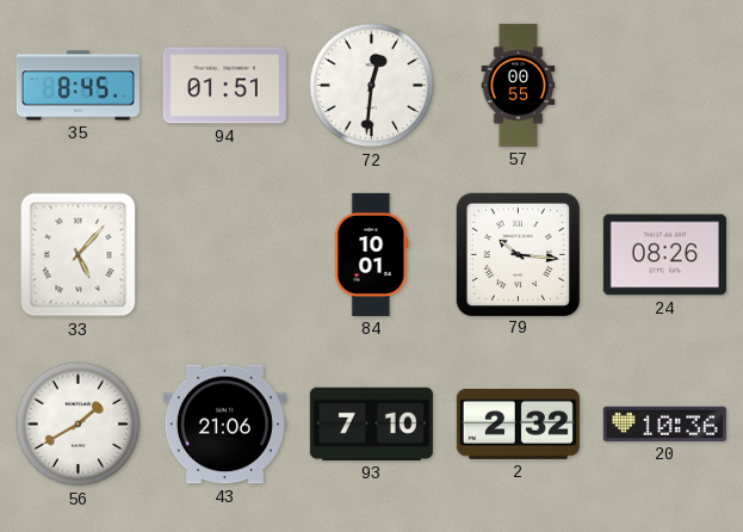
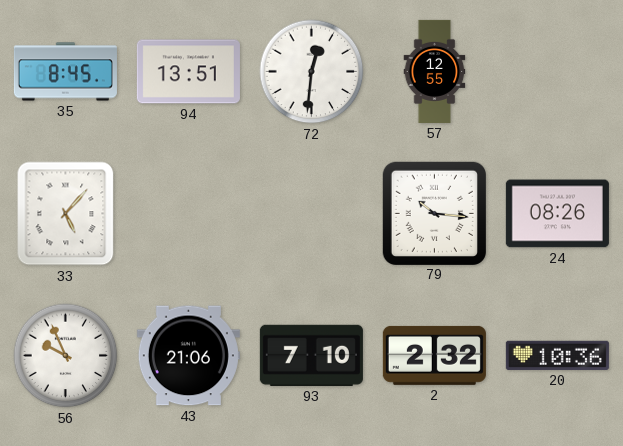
94: 01:51 -> 13:51 (188, 72)
57: 00:55 -> 12:55 (435, 71)
84: 10:01 -> none (372, 254)
56: 1:40 -> 9:56 (66, 356)
